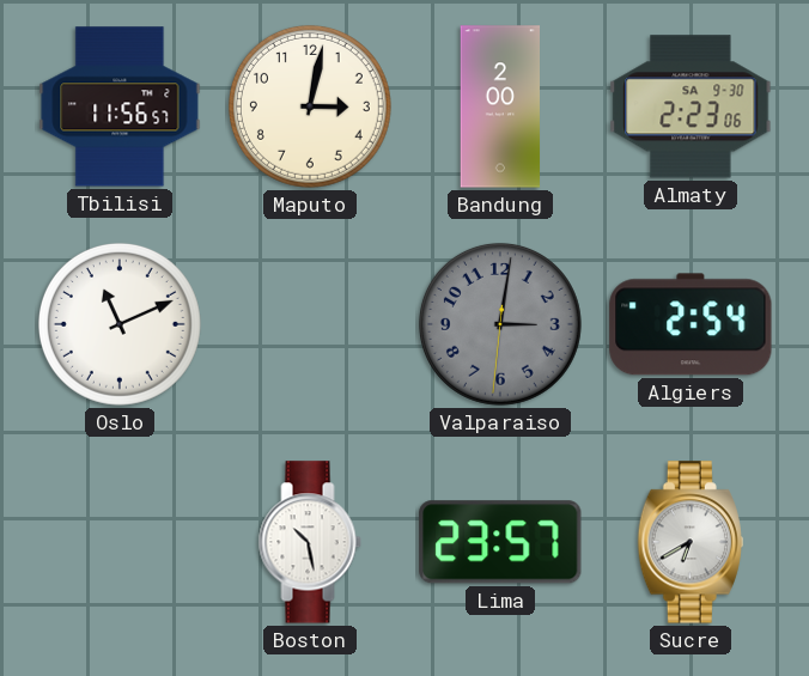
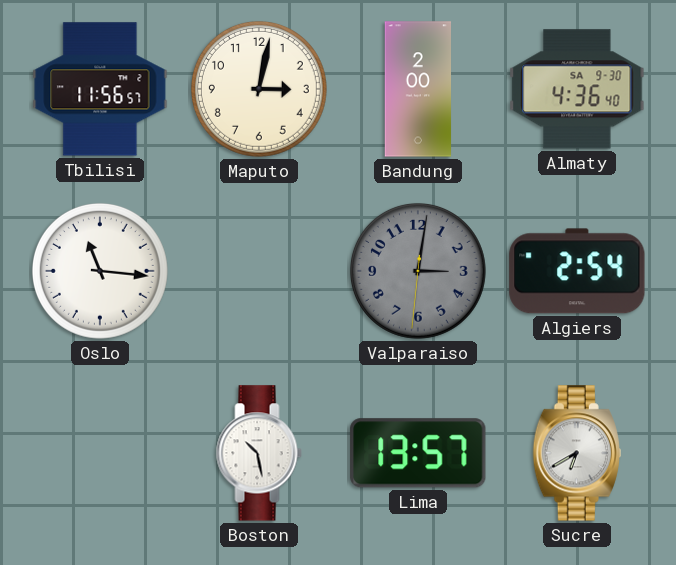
Almaty: 2:23 -> 4:36 (577, 89)
Oslo: 11:11 -> 11:16 (100, 271)
Lima: 23:57 -> 13:57 (418, 453)
